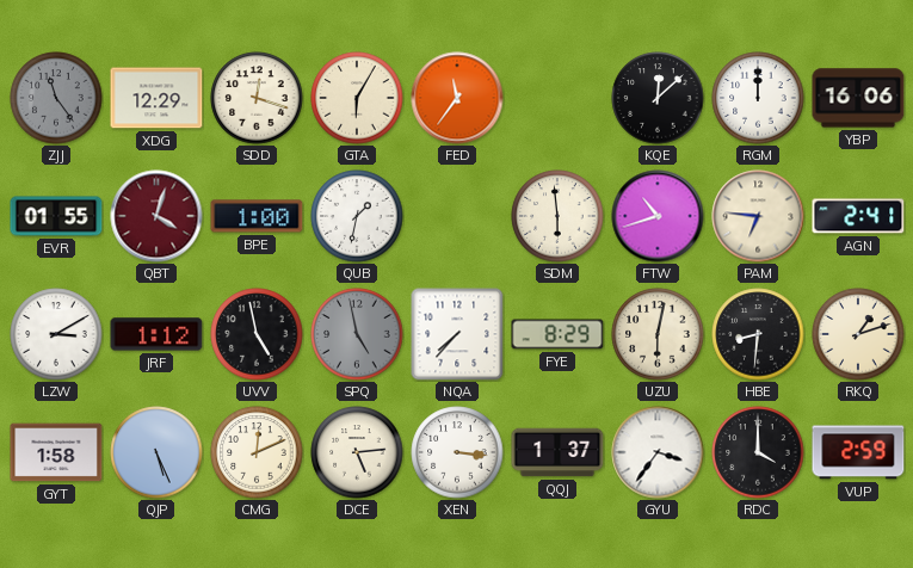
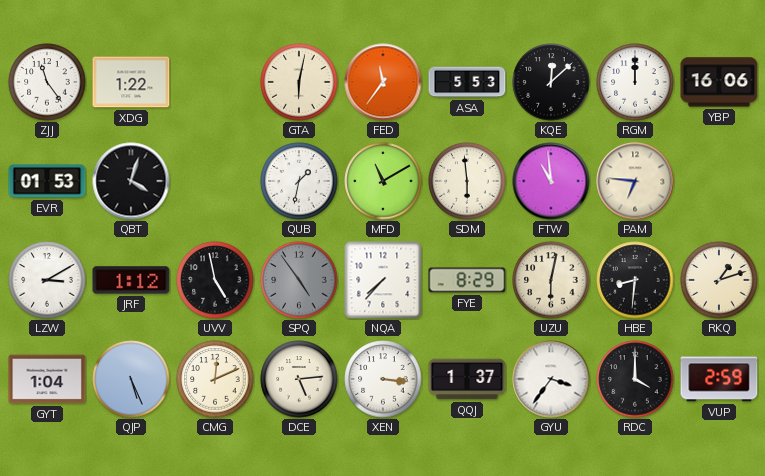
ZJJ dial: grey -> white (47, 82)
XDG: 12:29 -> 1:22 (131, 82)
SDD: 12:18 -> none (257, 98)
GTA: 6:05 -> 6:02 (299, 82)
ASA: none -> 5:53 (467, 82)
EVR: 01:55 -> 01:53 (47, 181)
QBT dial: burgundy -> black (131, 181)
BPE: 1:00 -> none (257, 216)
MFD: none -> 11:10 (383, 181)
FTW: 10:42 -> 10:59 (551, 181)
AGN: 2:41 -> none (858, 216)
SPQ: 4:58 -> 4:54 (299, 280)
GYT: 1:58 -> 1:04 (47, 379)
